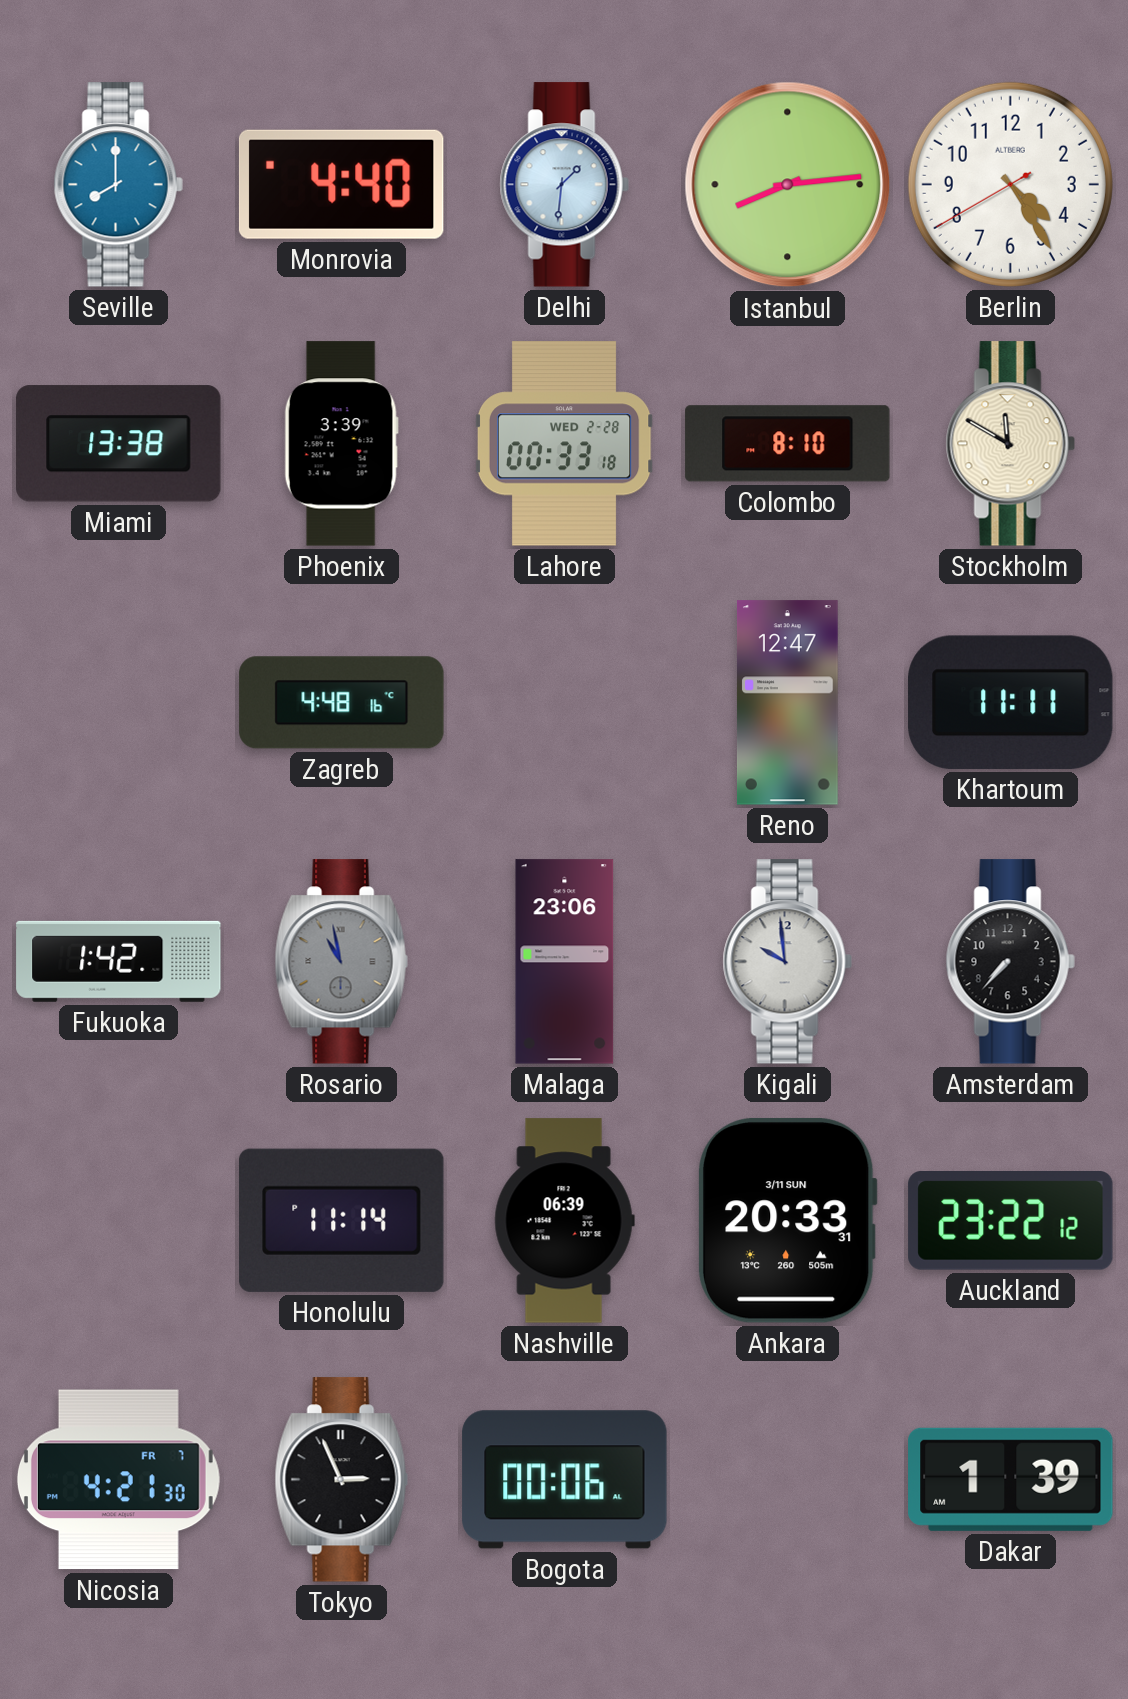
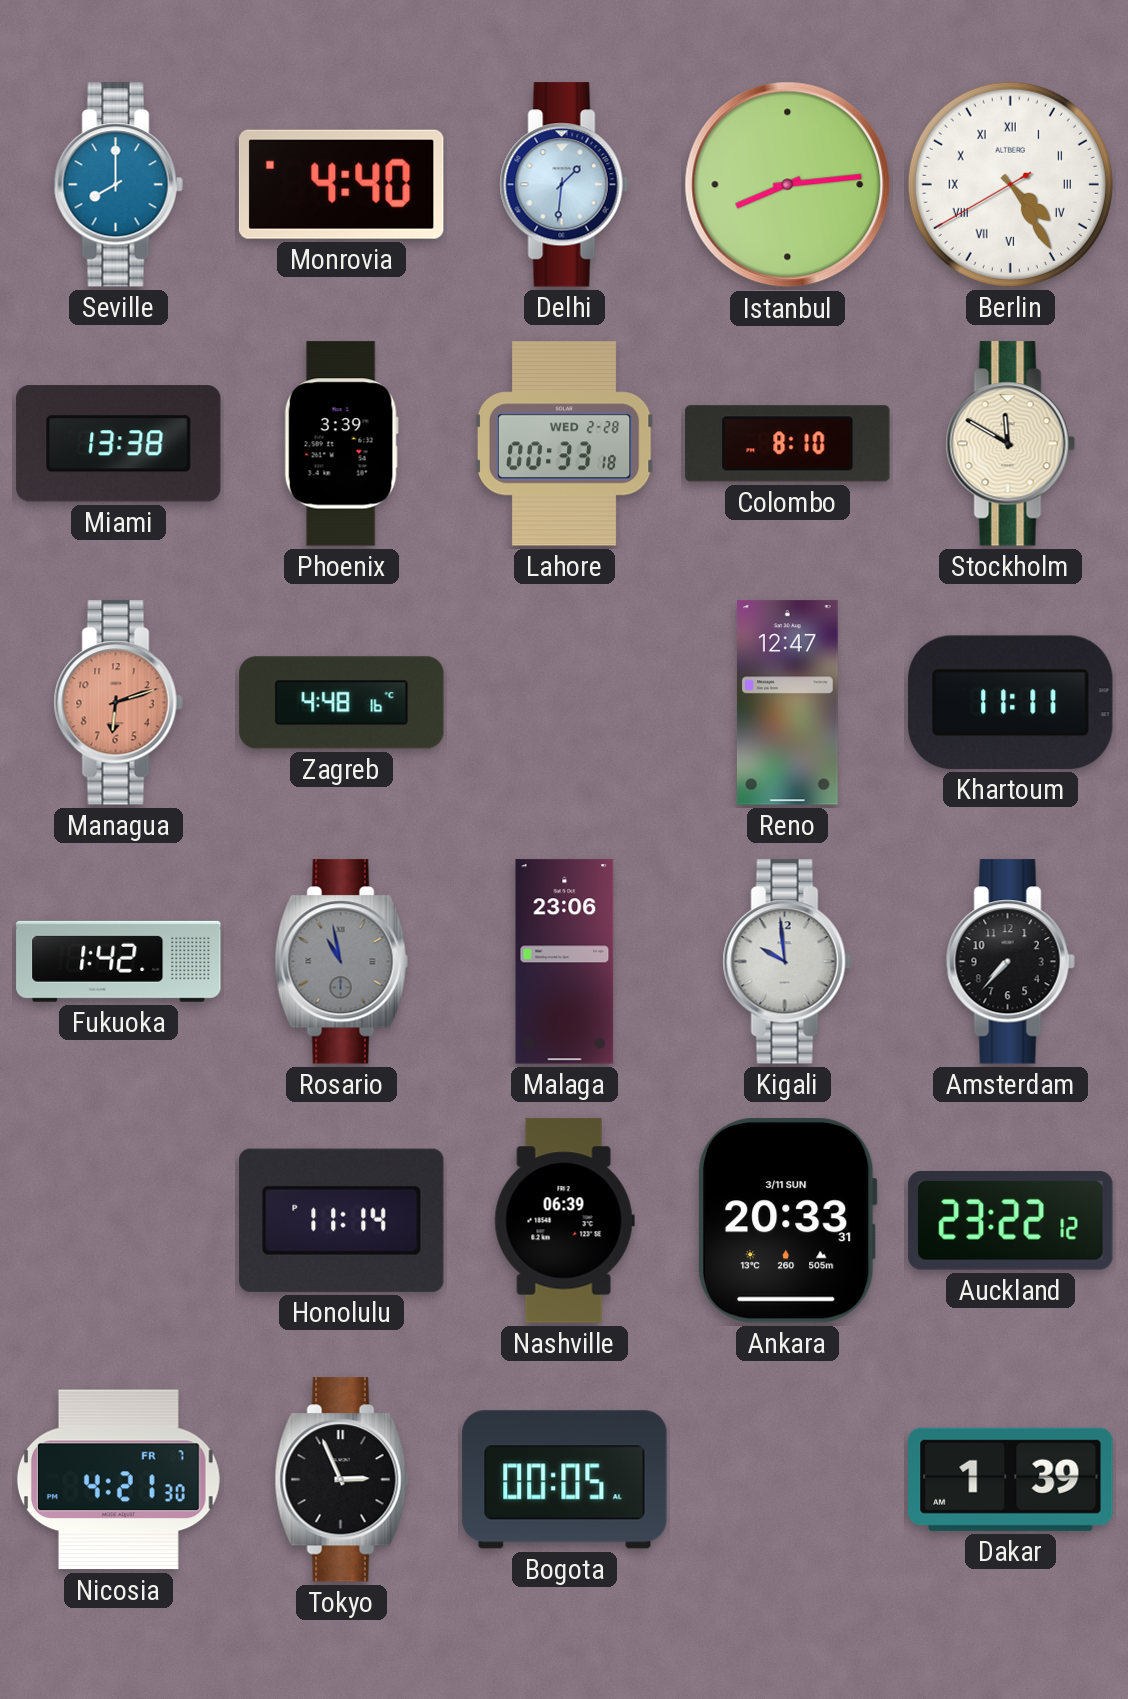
Berlin numerals: Arabic -> Roman (1010, 184)
Managua: none -> 6:12 (118, 703)
Bogota: 00:06 -> 00:05 (565, 1480)
